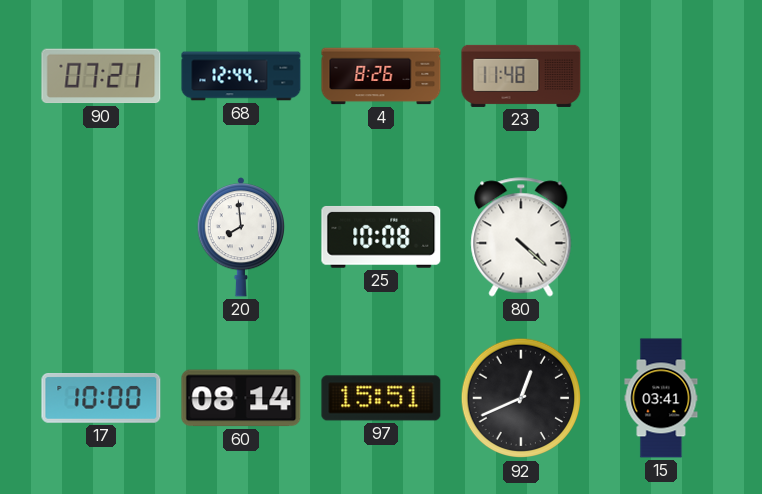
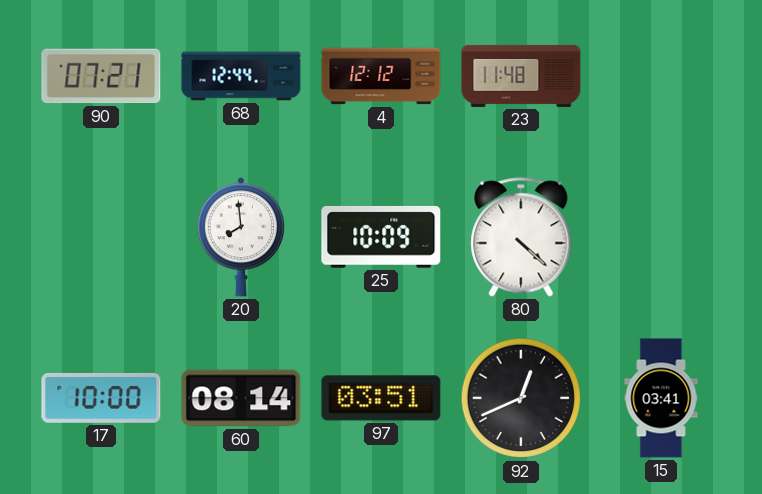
4: 8:26 -> 12:12 (381, 76)
25: 10:08 -> 10:09 (381, 237)
97: 15:51 -> 03:51 (381, 398)
